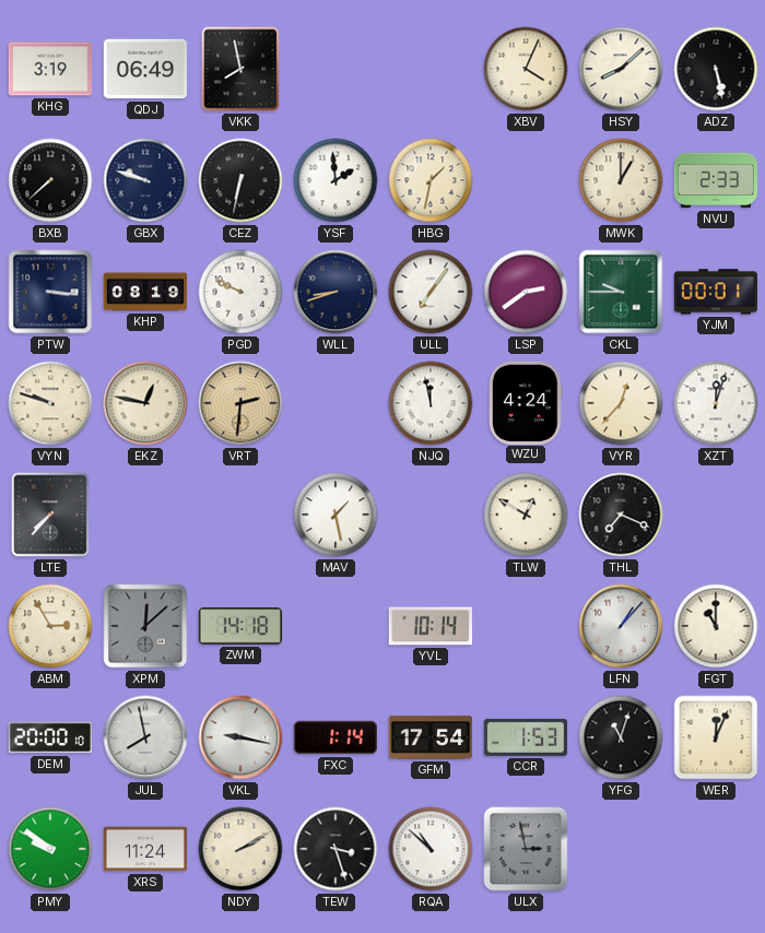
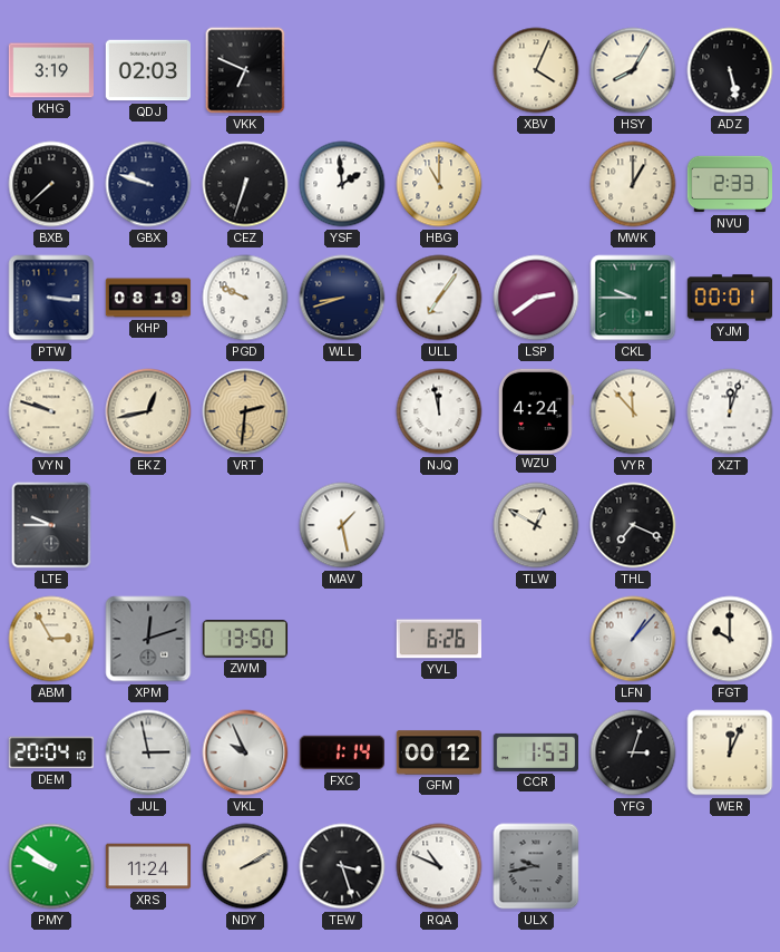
QDJ: 06:49 -> 02:03 (147, 70)
VKK: 7:58 -> 6:49 (245, 70)
HSY: 8:08 -> 8:05 (633, 70)
CEZ: 6:32 -> 6:33 (245, 184)
HBG: 1:32 -> 11:00 (439, 184)
EKZ: 12:47 -> 12:43 (148, 411)
VYR: 12:37 -> 11:53 (633, 411)
LTE: 7:37 -> 9:45 (51, 525)
XPM: 12:08 -> 12:12 (148, 639)
ZWM: 14:18 -> 13:50 (244, 639)
YVL: 10:14 -> 6:26 (438, 639)
FGT: 11:00 -> 10:00 (730, 639)
DEM: 20:00 -> 20:04 (50, 752)
JUL: 7:58 -> 2:58 (148, 752)
VKL: 9:17 -> 9:56 (245, 752)
GFM: 17:54 -> 00:12 (439, 752)
YFG: 11:03 -> 3:03 (633, 752)
RQA: 10:52 -> 10:49 (439, 866)
ULX: 2:58 -> 9:43 (536, 866)
